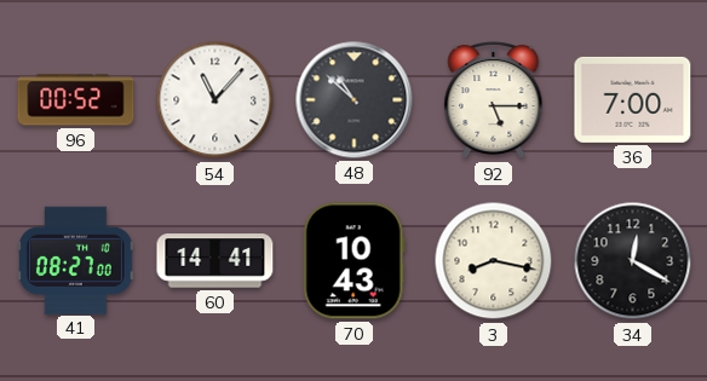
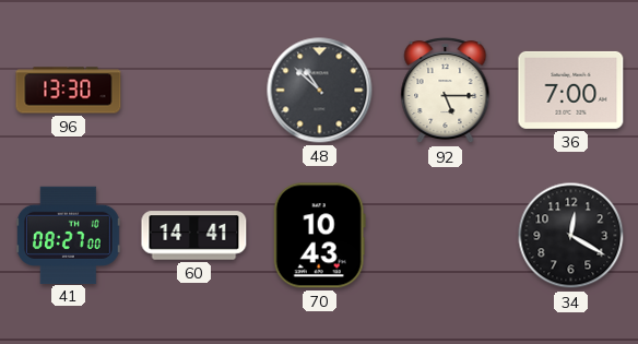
96: 00:52 -> 13:30 (69, 91)
54: 11:07 -> none (215, 100)
3: 8:17 -> none (494, 261)
